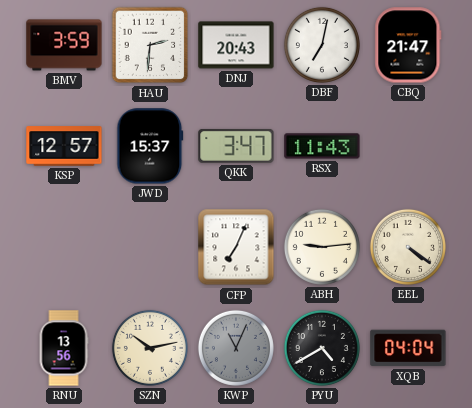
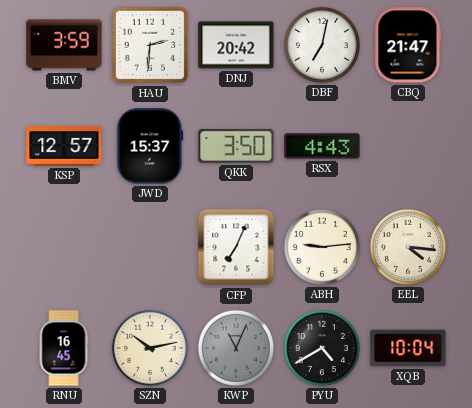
DNJ: 20:43 -> 20:42 (236, 45)
QKK: 3:47 -> 3:50 (236, 146)
RSX: 11:43 -> 4:43 (322, 146)
EEL: 4:21 -> 4:16 (408, 247)
RNU: 13:56 -> 16:45 (64, 348)
XQB: 04:04 -> 10:04 (408, 348)
